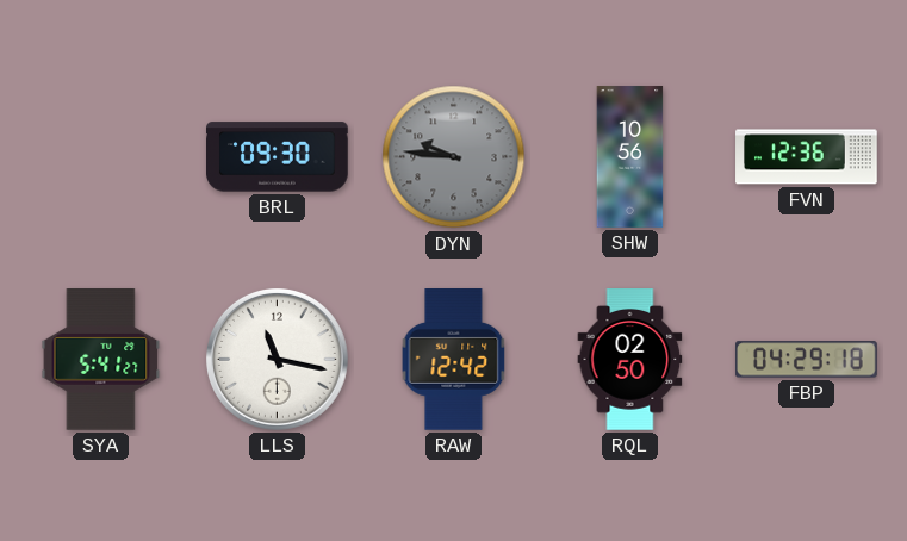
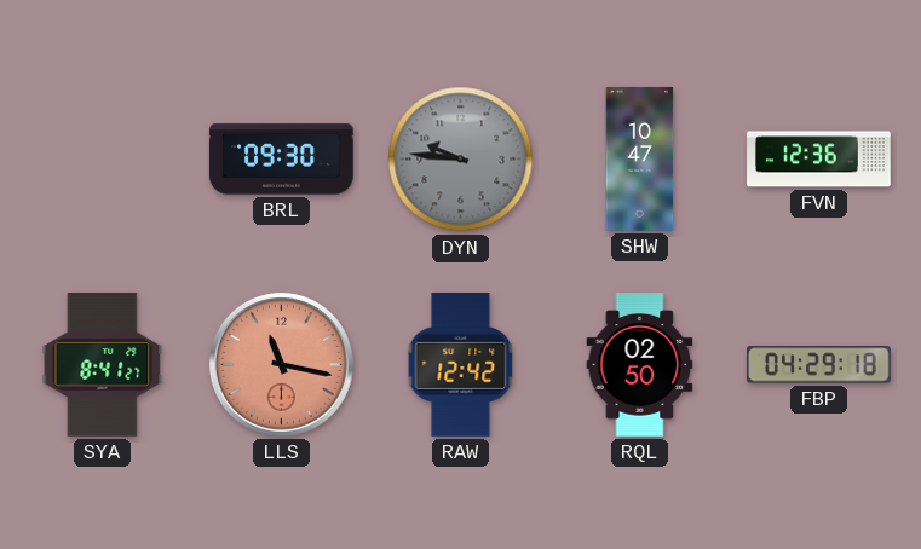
SHW: 10:56 -> 10:47 (640, 160)
SYA: 5:41 -> 8:41 (103, 365)
LLS dial: white -> salmon (281, 364)
